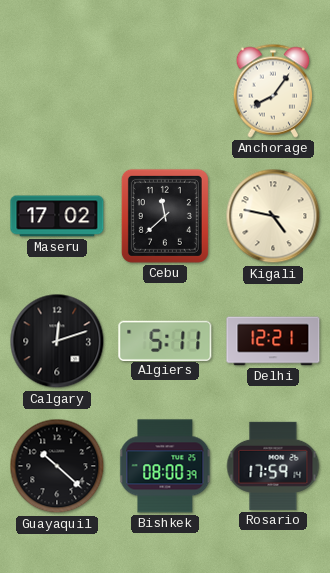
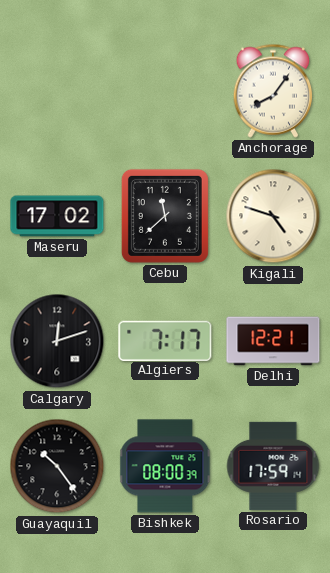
Kigali: 4:47 -> 4:48 (273, 216)
Algiers: 5:11 -> 7:17 (165, 340)
Guayaquil: 10:22 -> 10:24 (57, 466)
